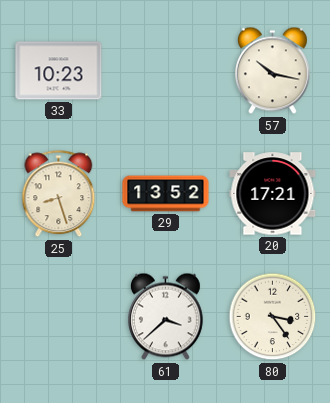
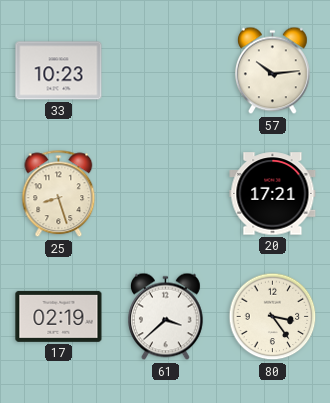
57: 10:17 -> 10:14 (272, 71)
29: 13:52 -> none (166, 194)
17: none -> 02:19 (59, 316)
